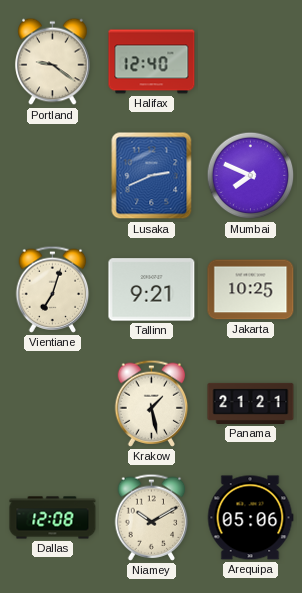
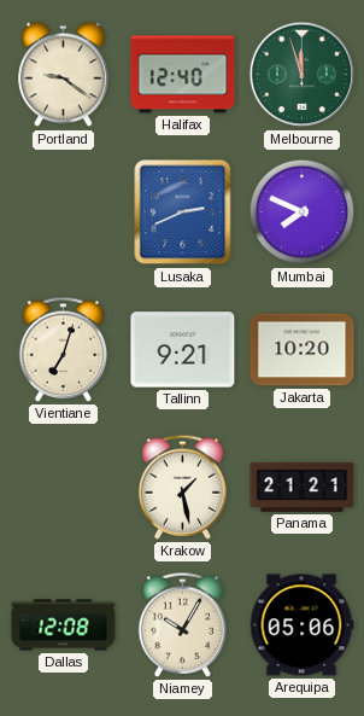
Melbourne: none -> 11:57 (303, 75)
Jakarta: 10:25 -> 10:20 (303, 350)
Niamey: 10:10 -> 10:05 (183, 624)
